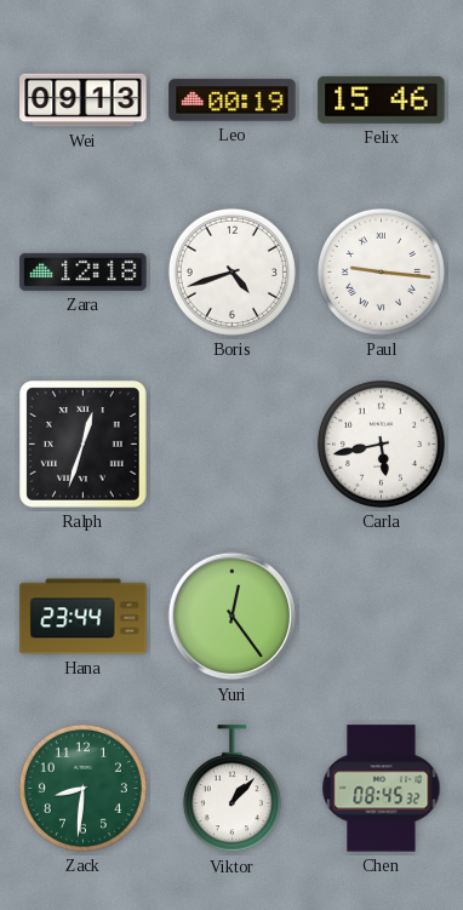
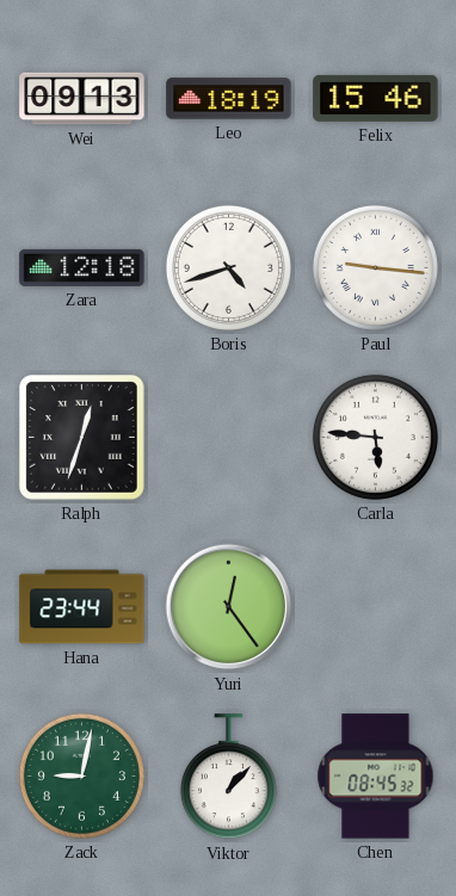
Leo: 00:19 -> 18:19 (229, 99)
Carla: 5:43 -> 5:46 (375, 437)
Zack: 8:31 -> 9:02 (81, 775)
